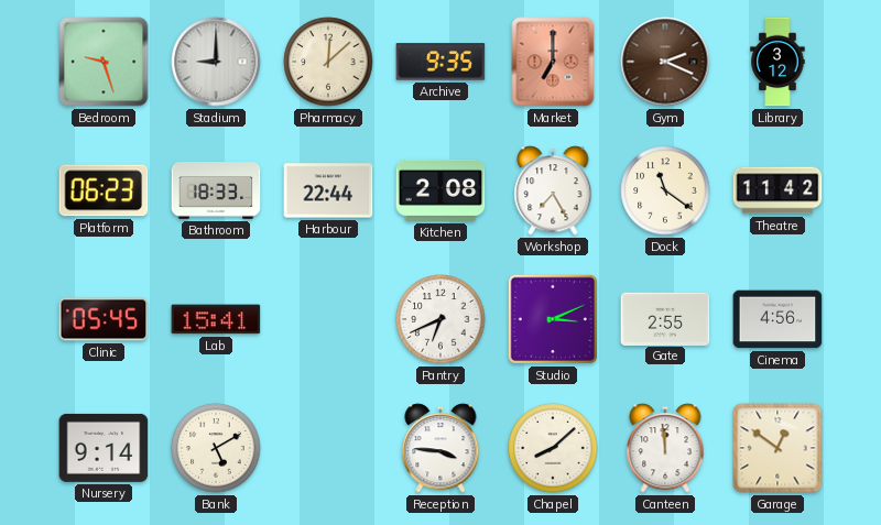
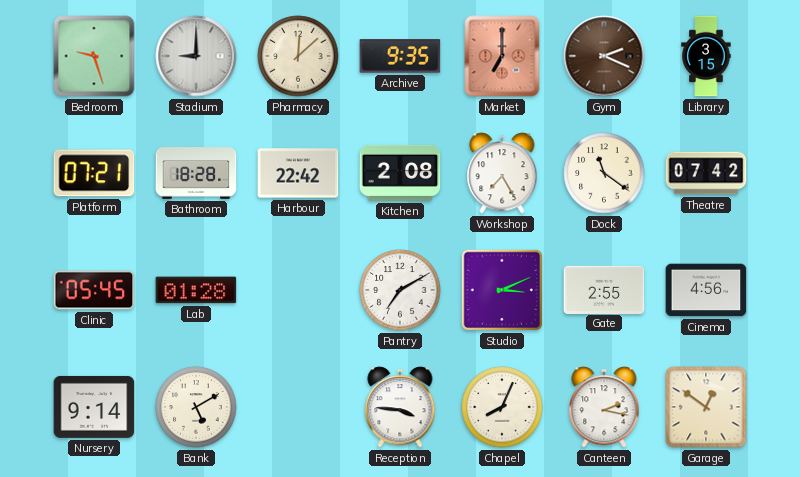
Library: 3:12 -> 3:15 (706, 56)
Platform: 06:23 -> 07:21 (94, 173)
Bathroom: 18:33 -> 18:28 (196, 173)
Harbour: 22:44 -> 22:42 (298, 173)
Theatre: 11:42 -> 07:42 (706, 173)
Lab: 15:41 -> 01:28 (196, 290)
Pantry: 6:41 -> 7:10 (400, 290)
Chapel: 8:08 -> 8:04 (502, 407)
Canteen: 11:59 -> 2:17 (604, 407)
